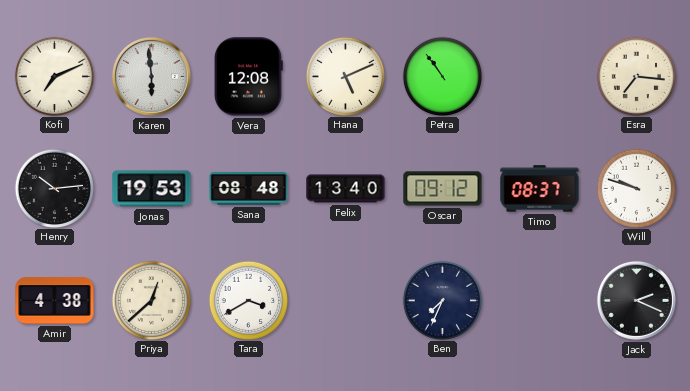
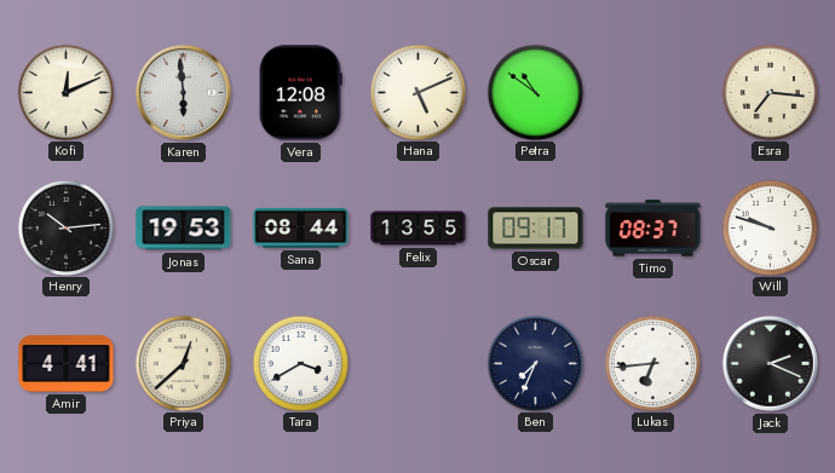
Kofi: 7:11 -> 12:11 (65, 92)
Petra: 10:54 -> 10:51 (535, 92)
Sana: 08:48 -> 08:44 (301, 227)
Felix: 13:40 -> 13:55 (419, 229)
Oscar: 09:12 -> 09:17 (536, 229)
Amir: 4:38 -> 4:41 (67, 364)
Lukas: none -> 6:44 (652, 363)
